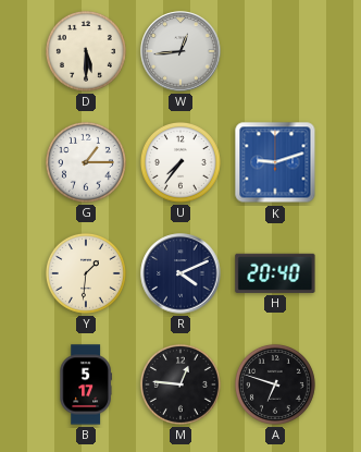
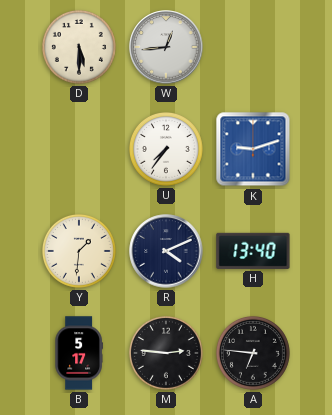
G: 1:15 -> none (86, 162)
H: 20:40 -> 13:40 (253, 251)
M: 12:46 -> 2:46 (166, 353)
A: 6:48 -> 6:46 (253, 353)
